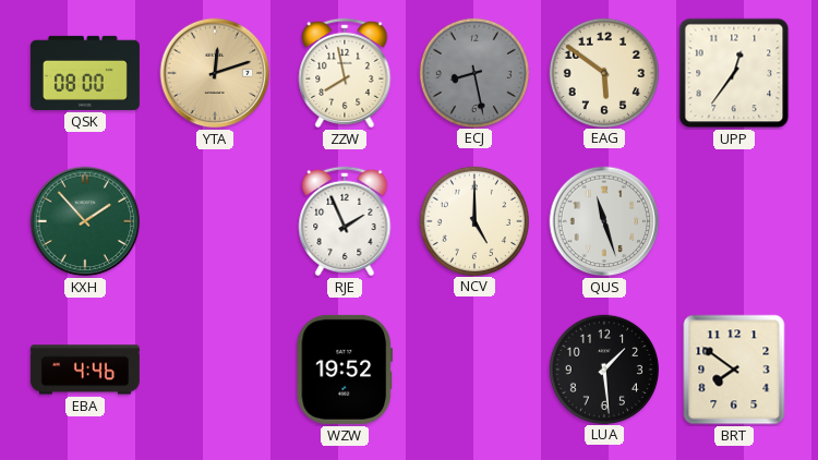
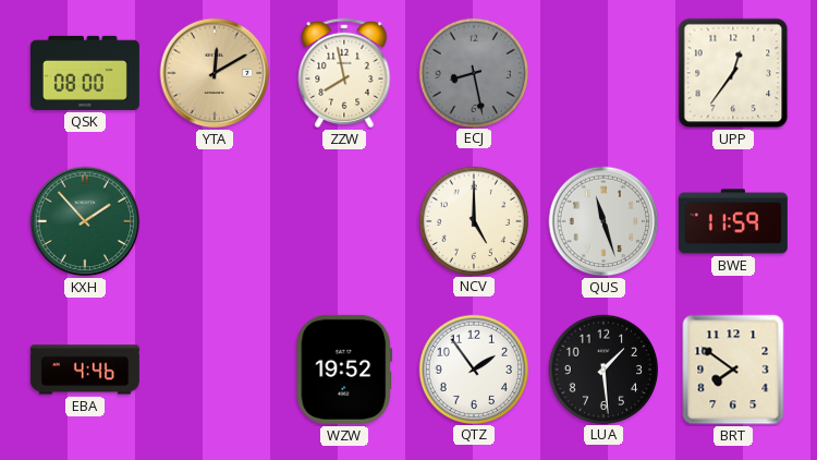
YTA: 12:12 -> 12:10 (215, 73)
EAG: 5:51 -> none (603, 72)
RJE: 1:56 -> none (345, 221)
BWE: none -> 11:59 (733, 221)
QTZ: none -> 1:54 (473, 368)
